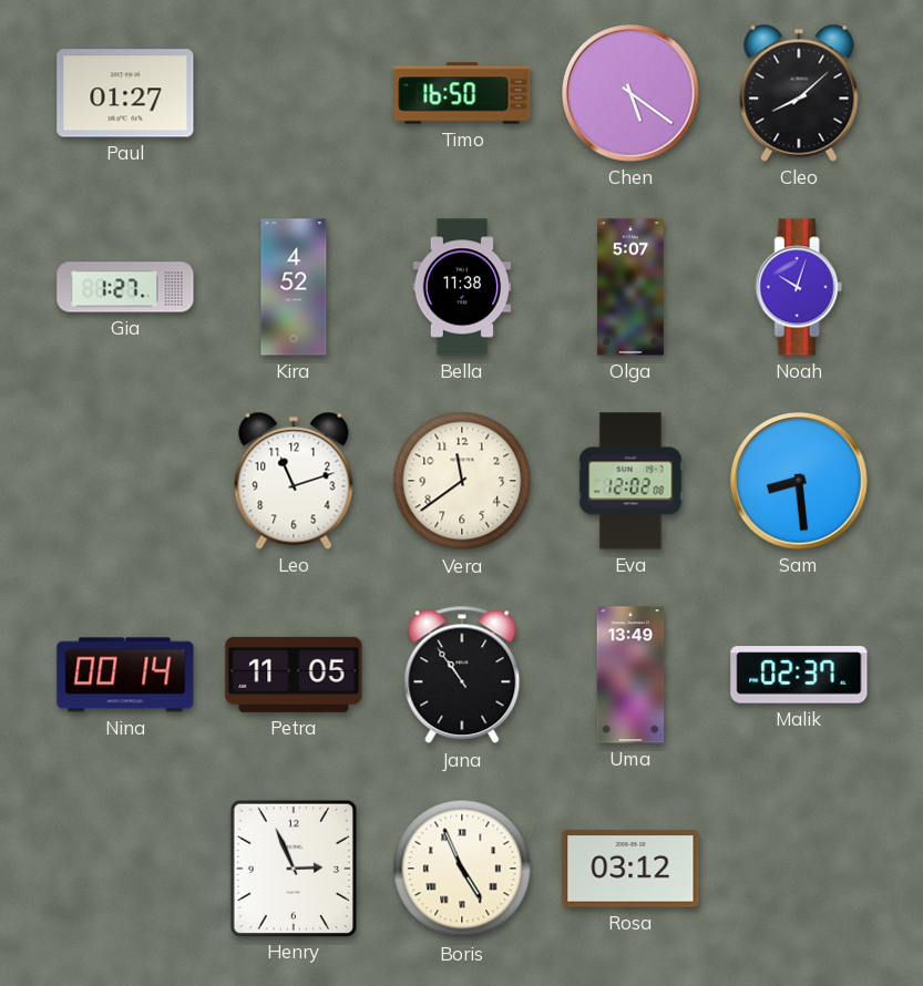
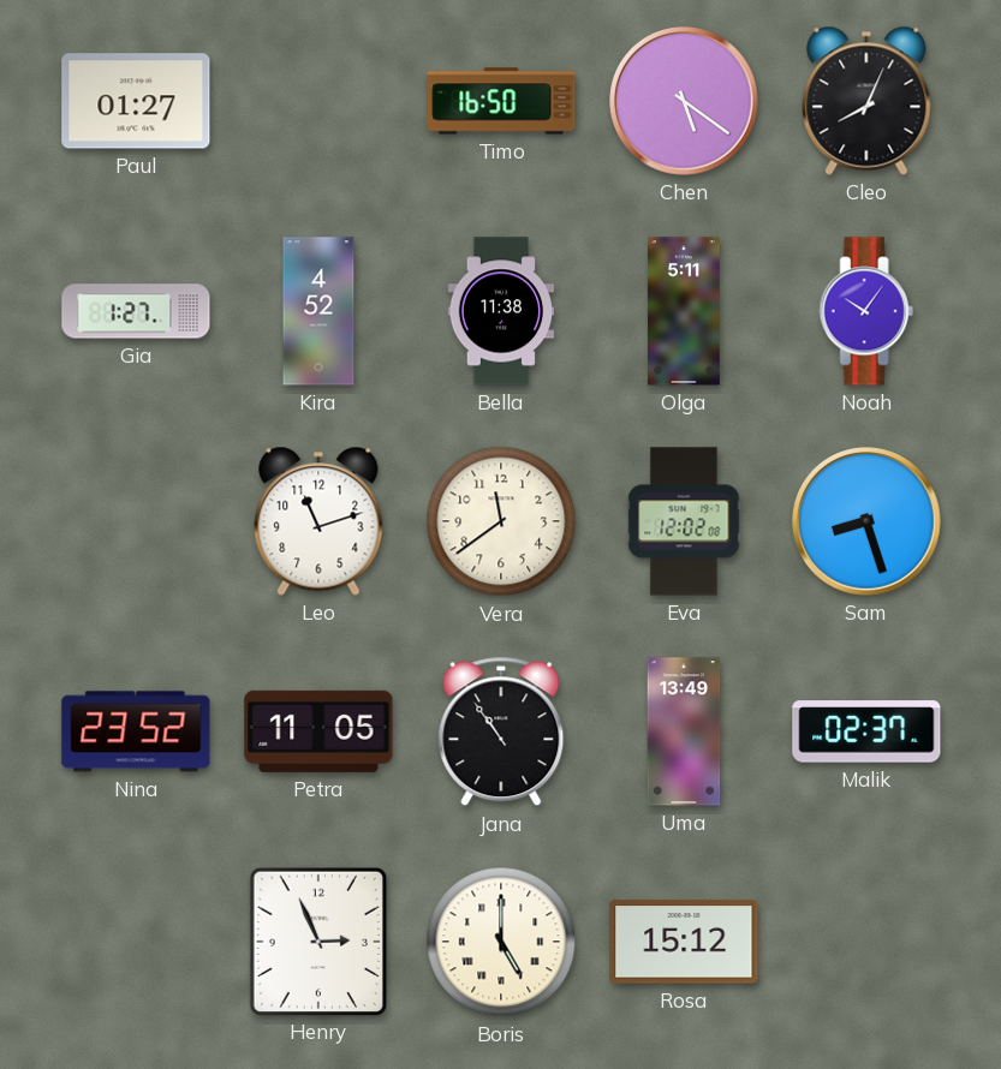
Cleo: 8:08 -> 8:04 (866, 101)
Olga: 5:07 -> 5:11 (685, 311)
Noah: 10:03 -> 10:06 (866, 311)
Sam: 8:29 -> 8:27 (866, 521)
Nina: 00:14 -> 23:52 (136, 731)
Boris: 4:56 -> 5:00 (501, 942)
Rosa: 03:12 -> 15:12 (684, 942)
